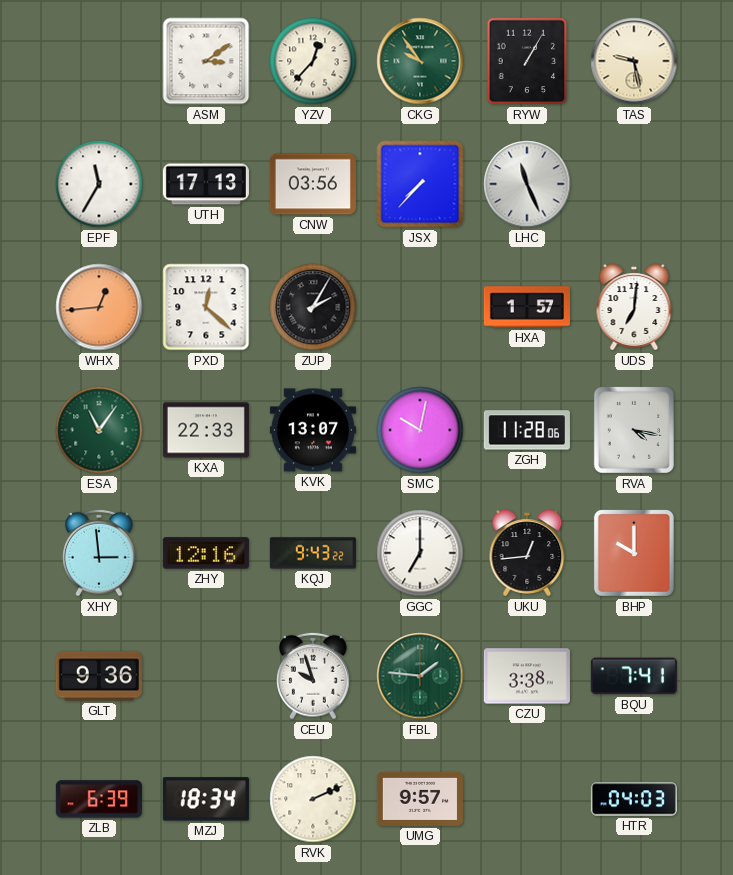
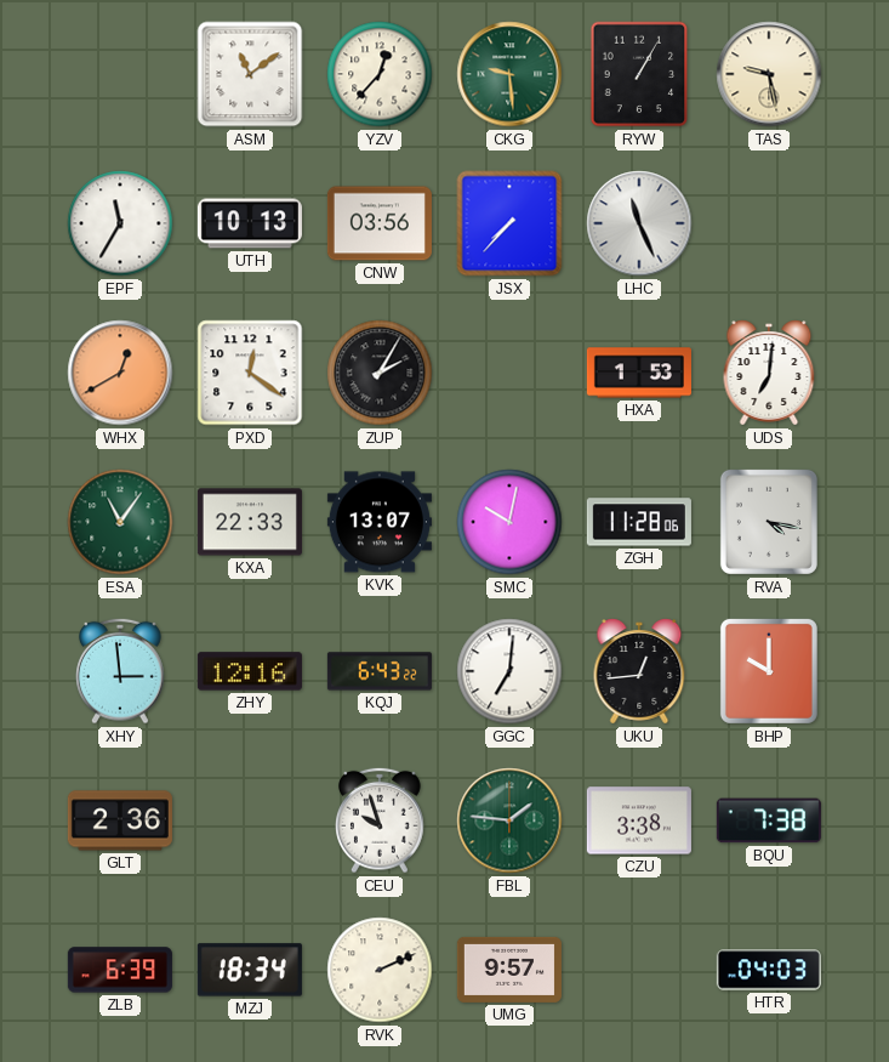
ASM: 3:09 -> 11:09 (250, 74)
CKG: 9:54 -> 9:29 (509, 74)
UTH: 17:13 -> 10:13 (250, 223)
WHX: 12:44 -> 12:40 (120, 373)
PXD: 12:22 -> 12:21 (250, 373)
HXA: 1:57 -> 1:53 (639, 373)
KQJ: 9:43 -> 6:43 (380, 671)
GGC: 7:00 -> 7:01 (509, 671)
GLT: 9:36 -> 2:36 (120, 820)
BQU: 7:41 -> 7:38 (769, 820)
